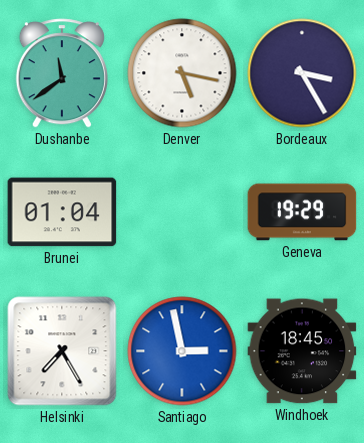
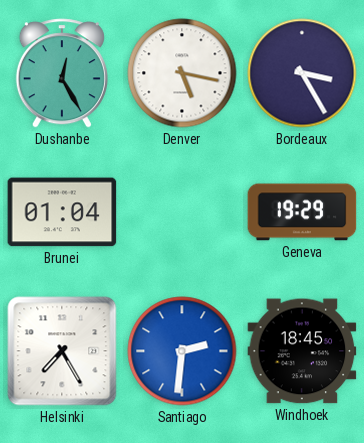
Dushanbe: 11:39 -> 12:25 (62, 73)
Santiago: 2:58 -> 2:31 (182, 351)
